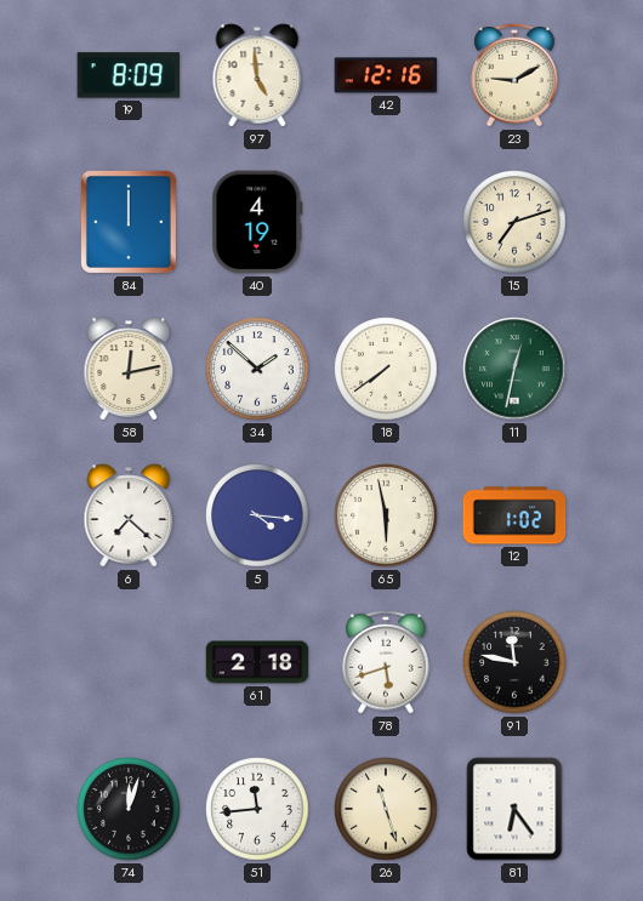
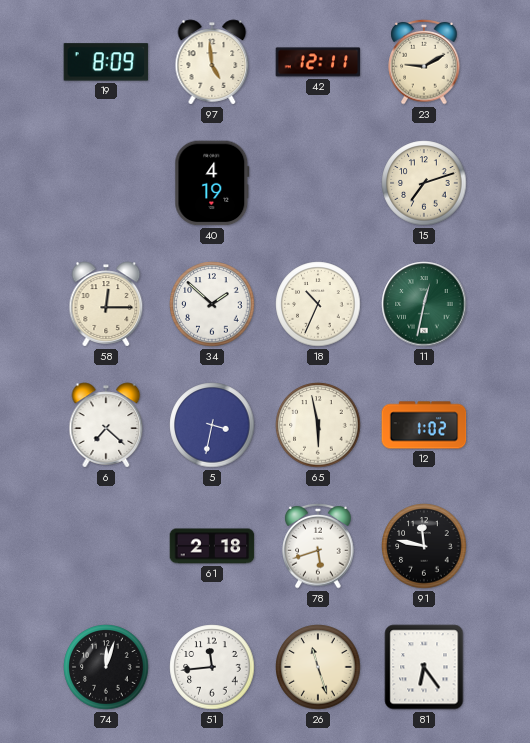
42: 12:16 -> 12:11 (318, 62)
84: 12:00 -> none (129, 222)
58: 12:13 -> 12:15 (106, 304)
18: 7:39 -> 10:34 (318, 304)
5: 4:16 -> 3:32 (212, 425)
